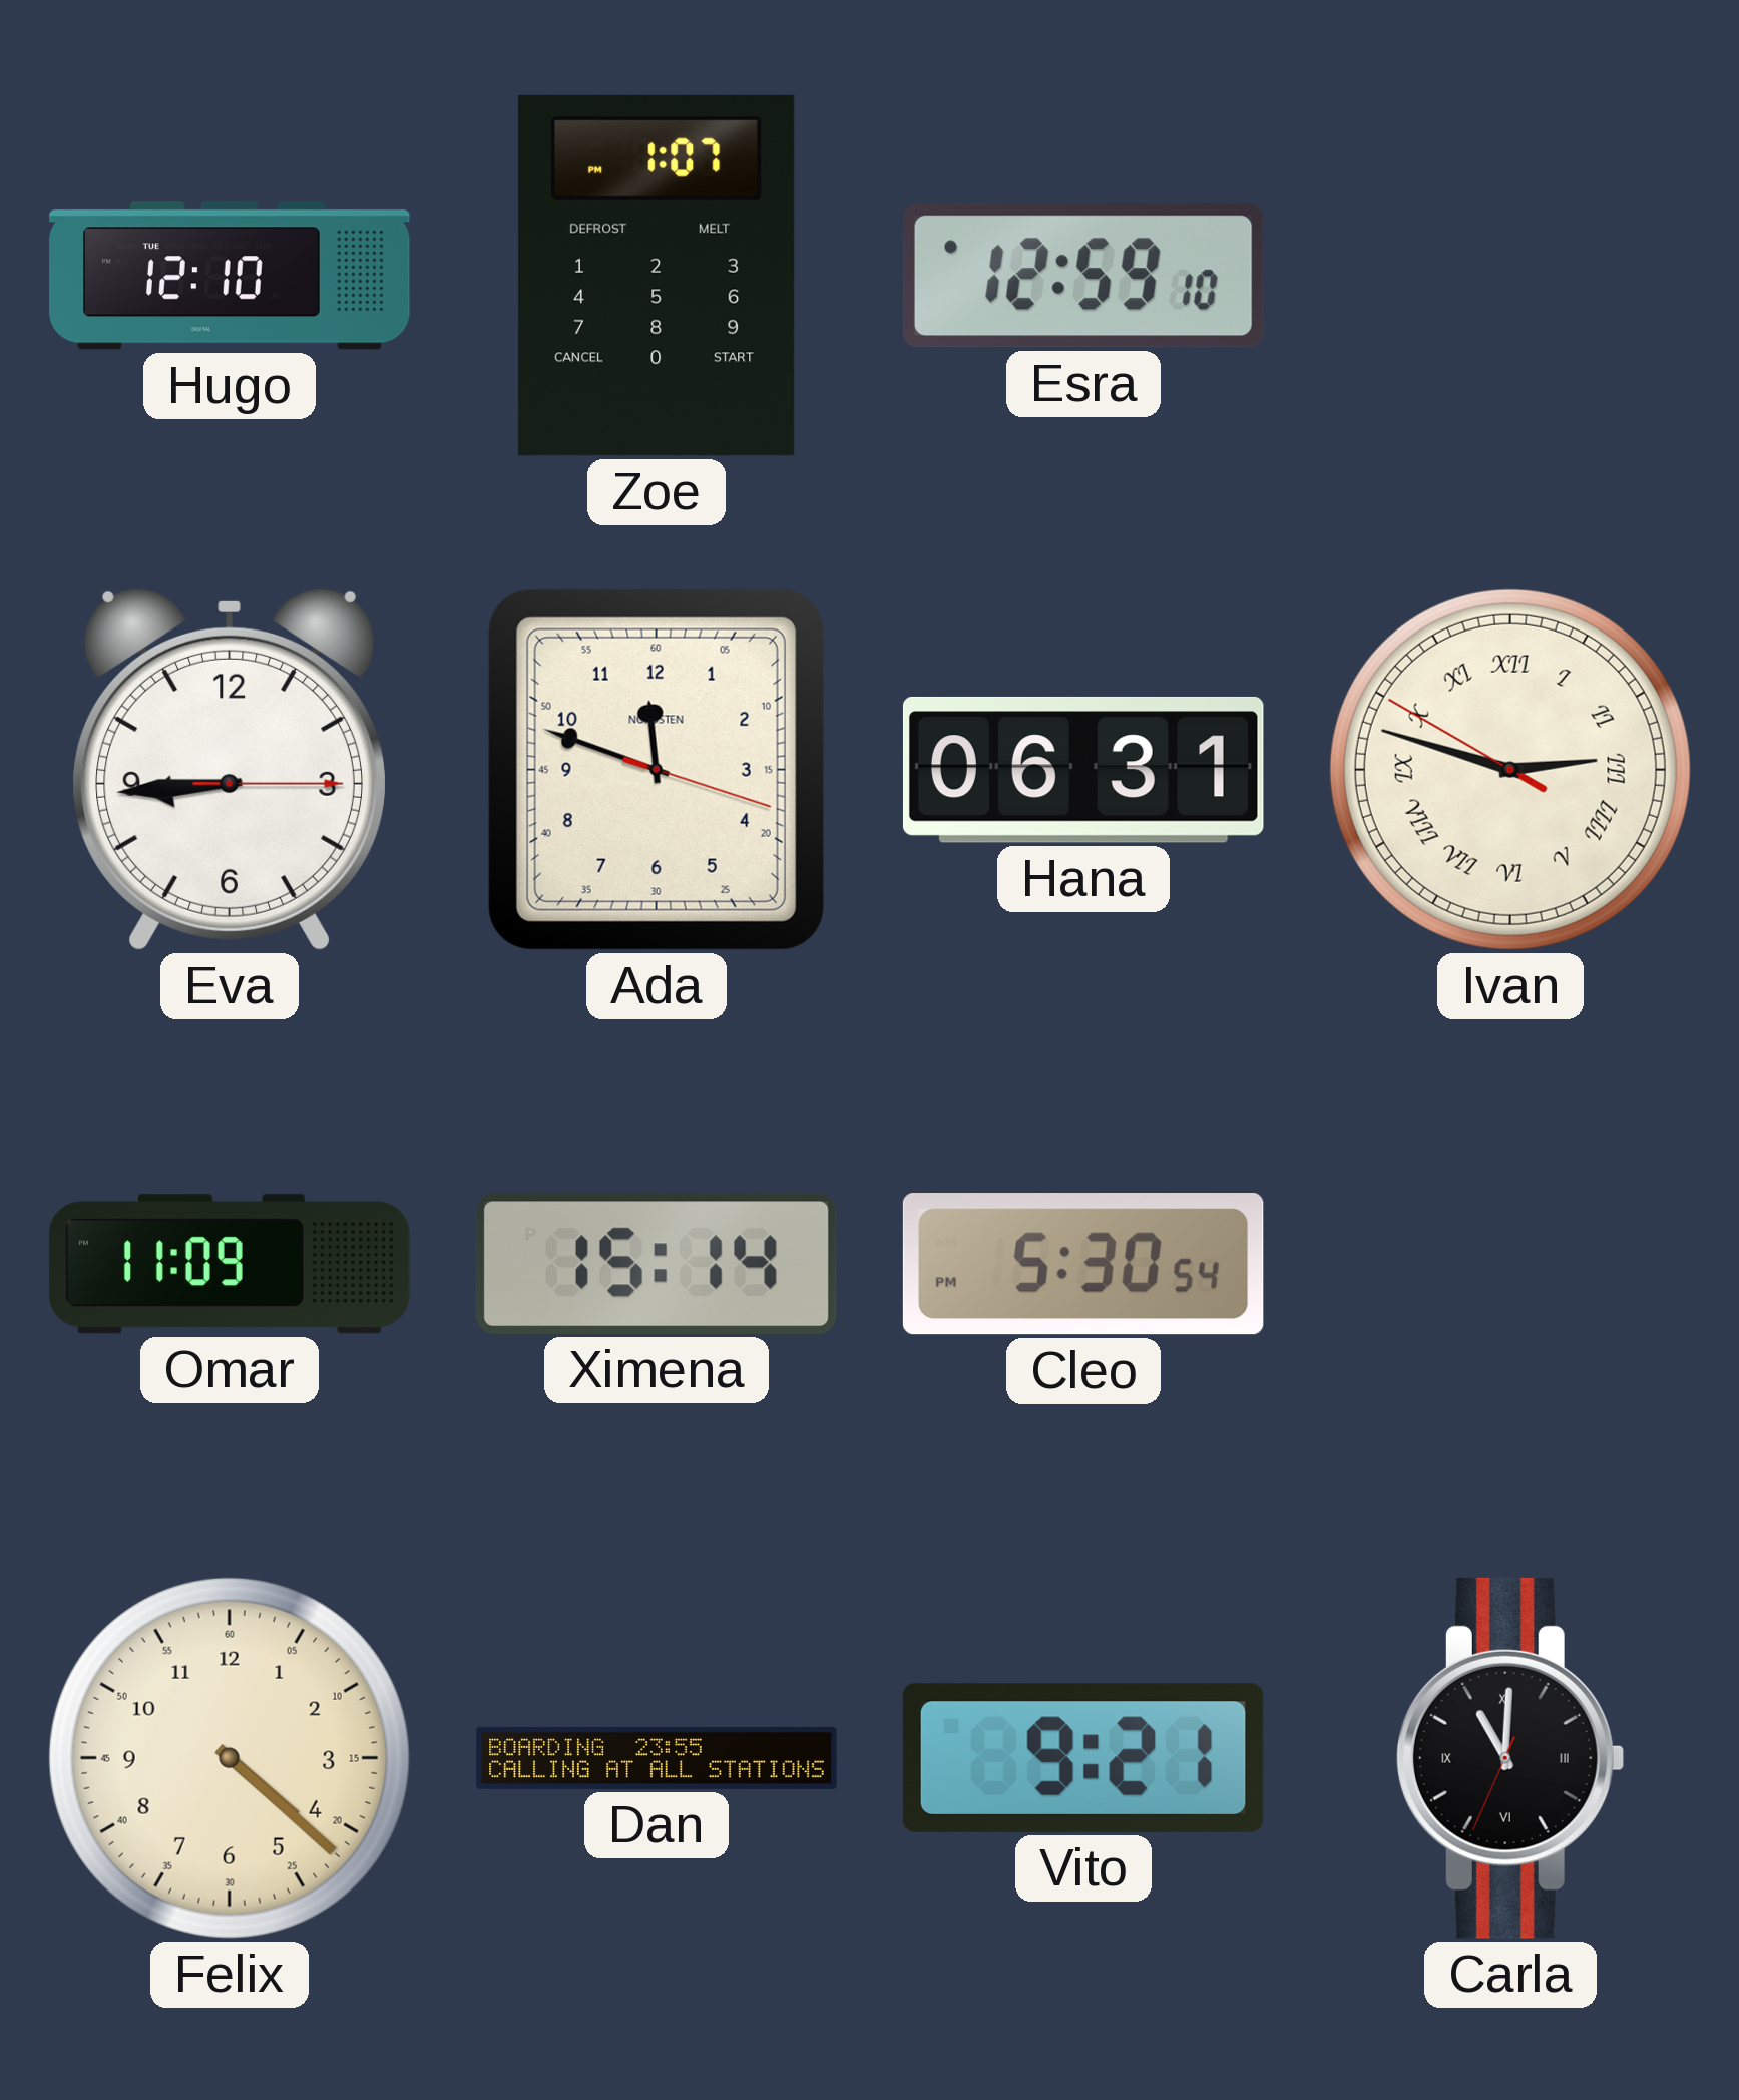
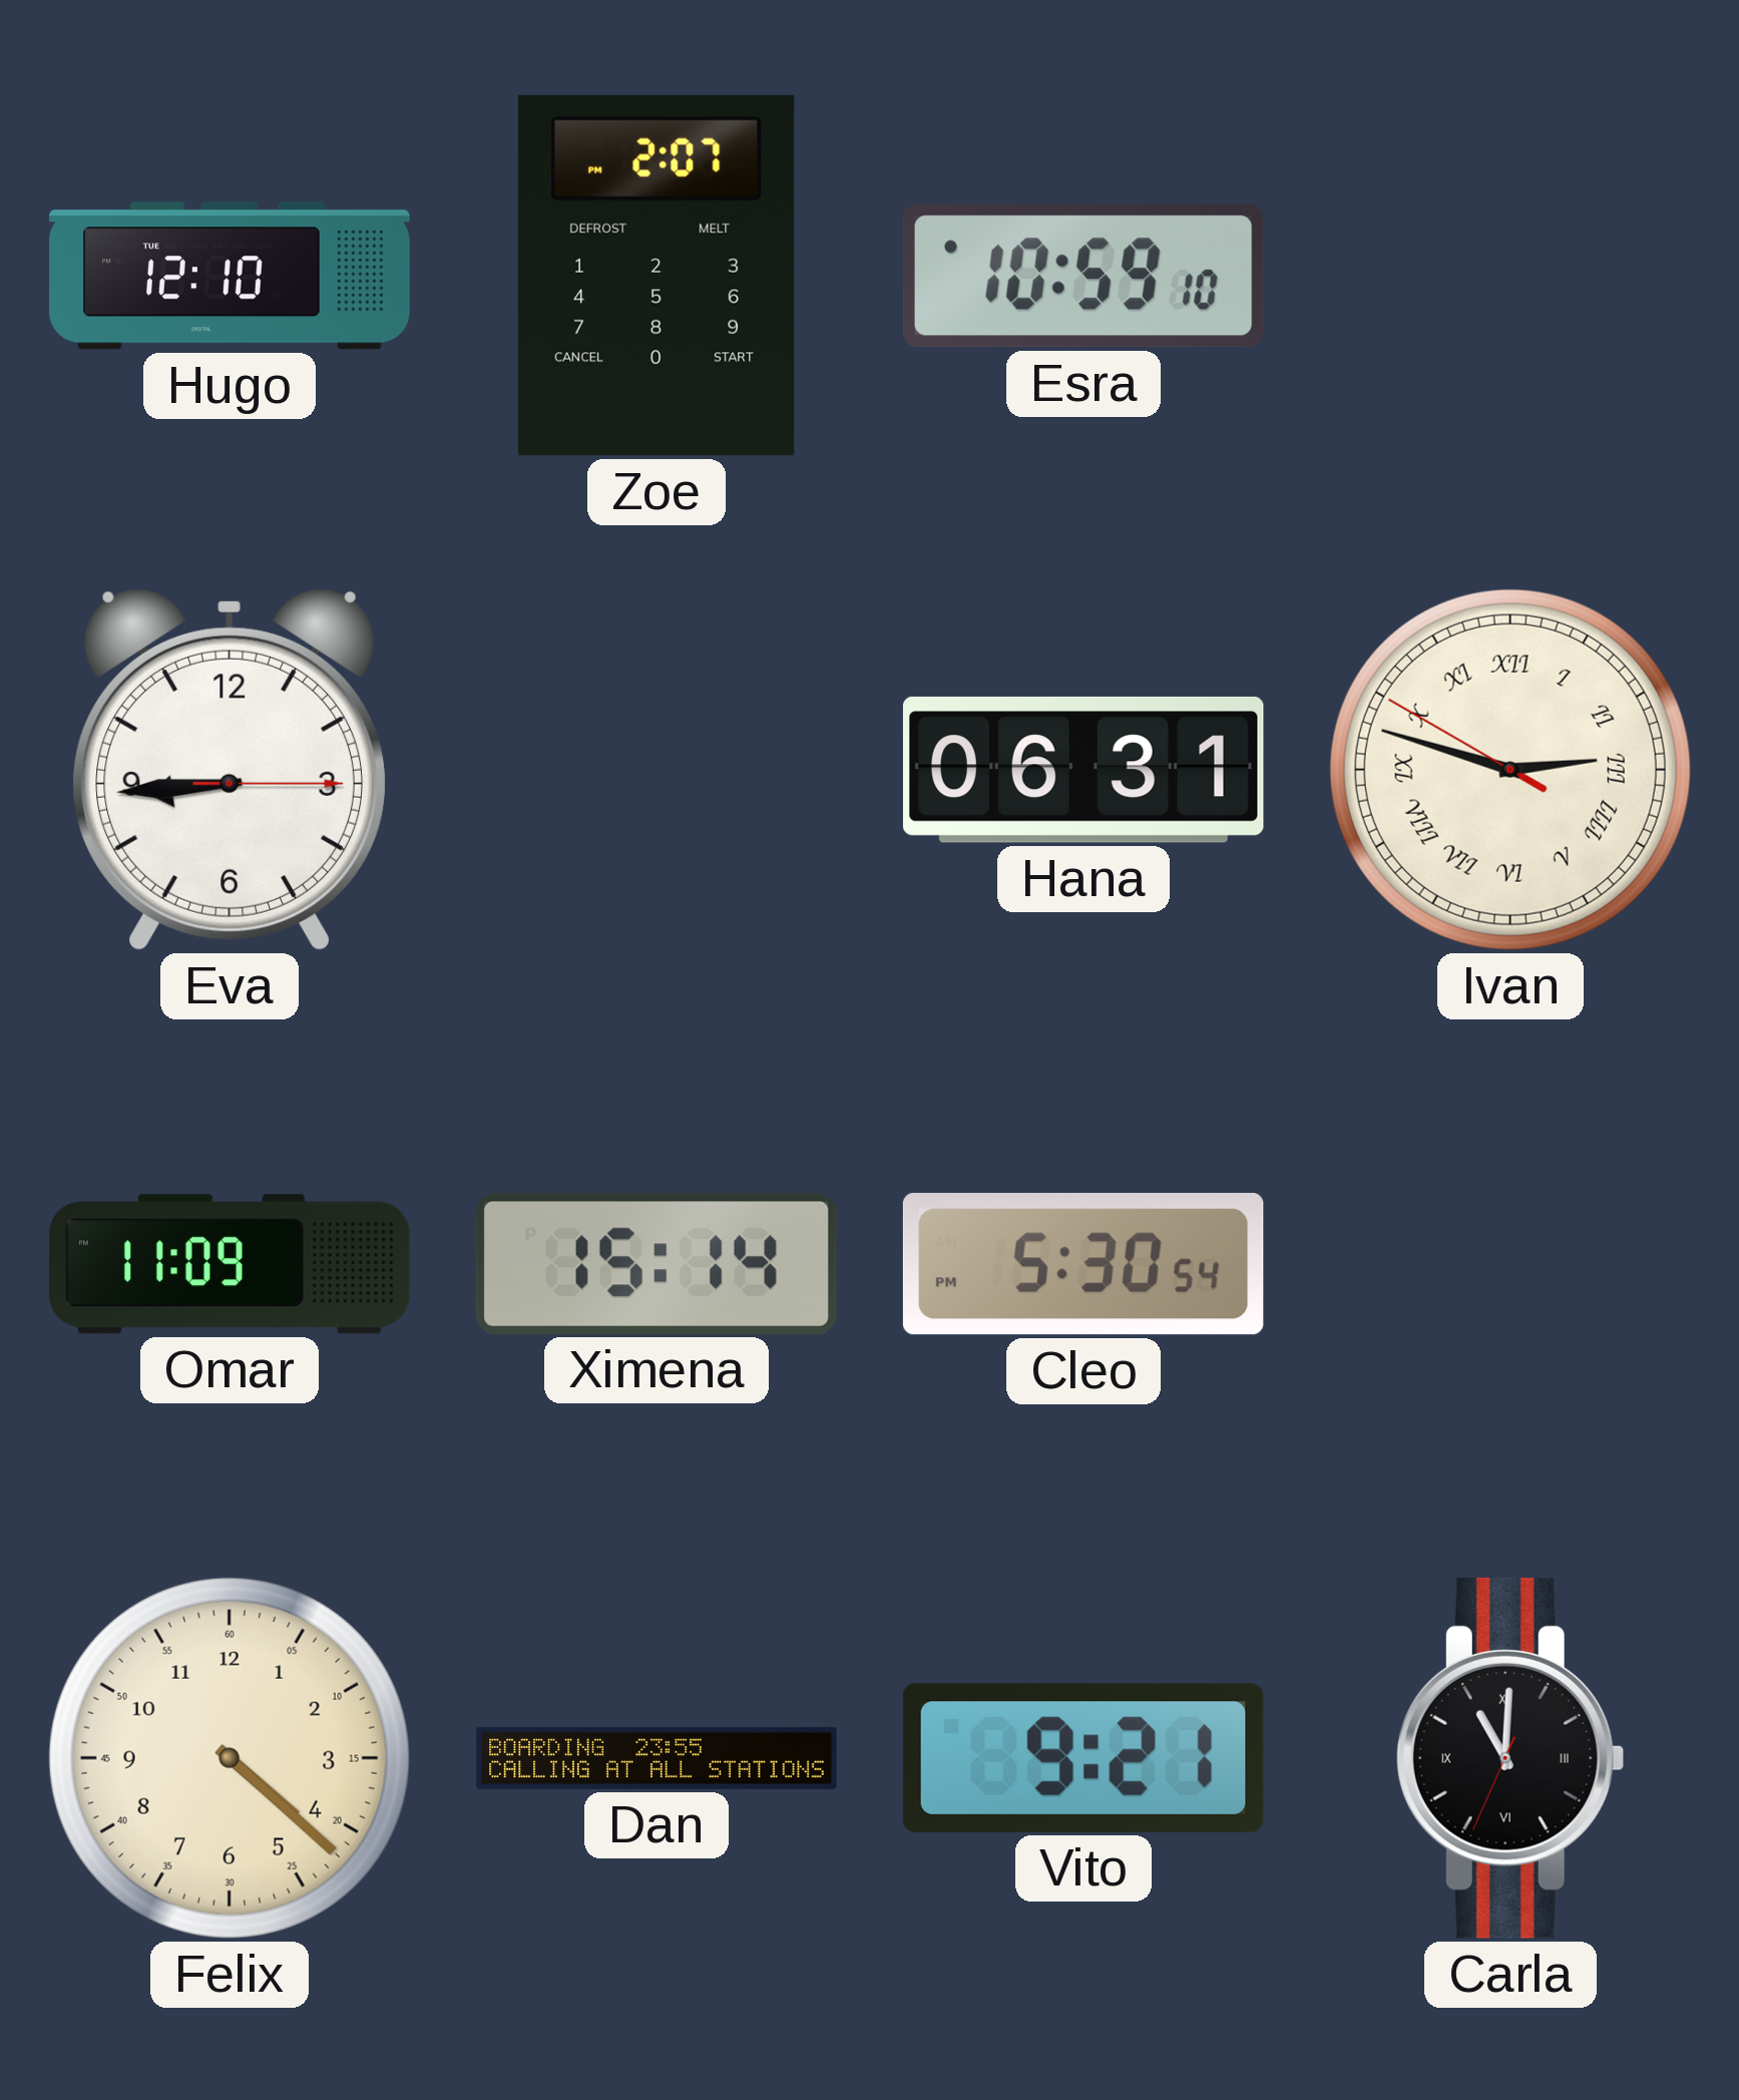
Zoe: 1:07 -> 2:07 (657, 276)
Esra: 12:59 -> 10:59 (1083, 276)
Ada: 11:48 -> none (657, 770)
